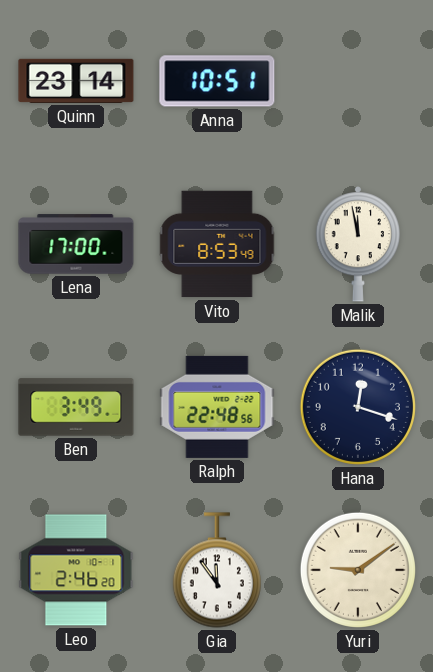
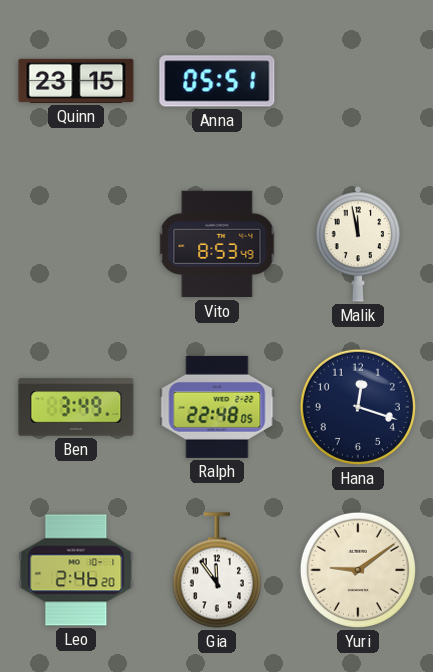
Quinn: 23:14 -> 23:15 (76, 81)
Anna: 10:51 -> 05:51 (217, 81)
Lena: 17:00 -> none (76, 244)
Ralph: 22:48:56 -> 22:48:05 (217, 407)
